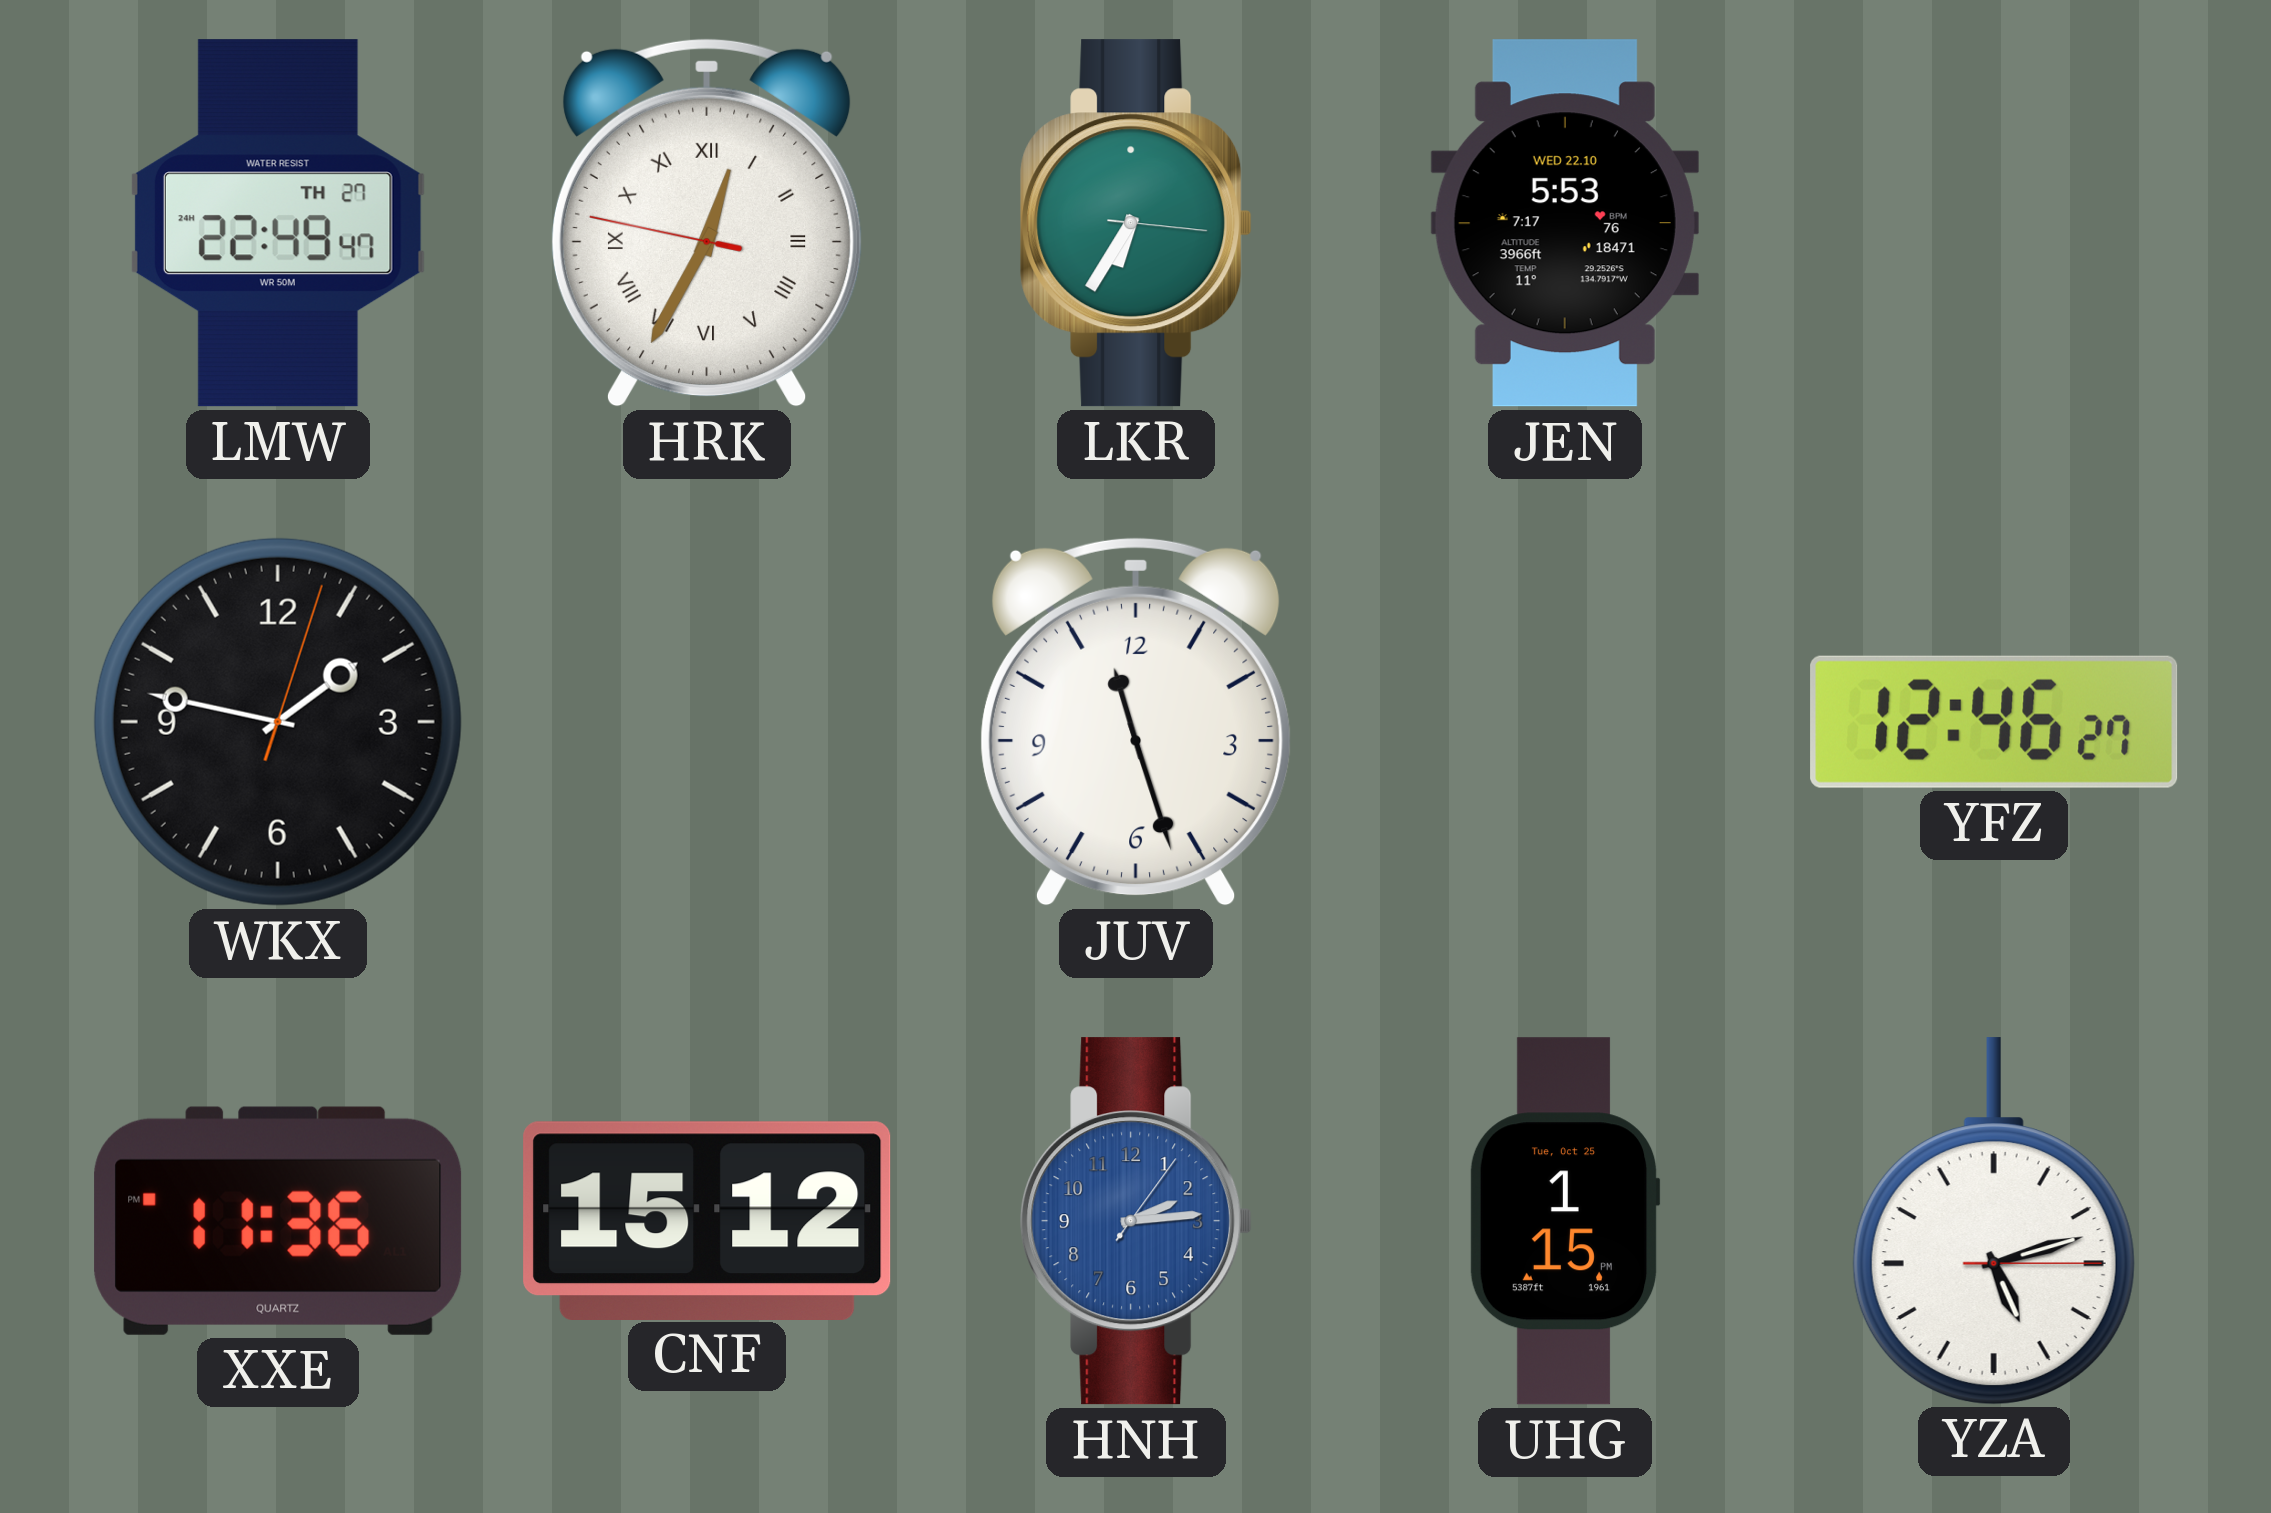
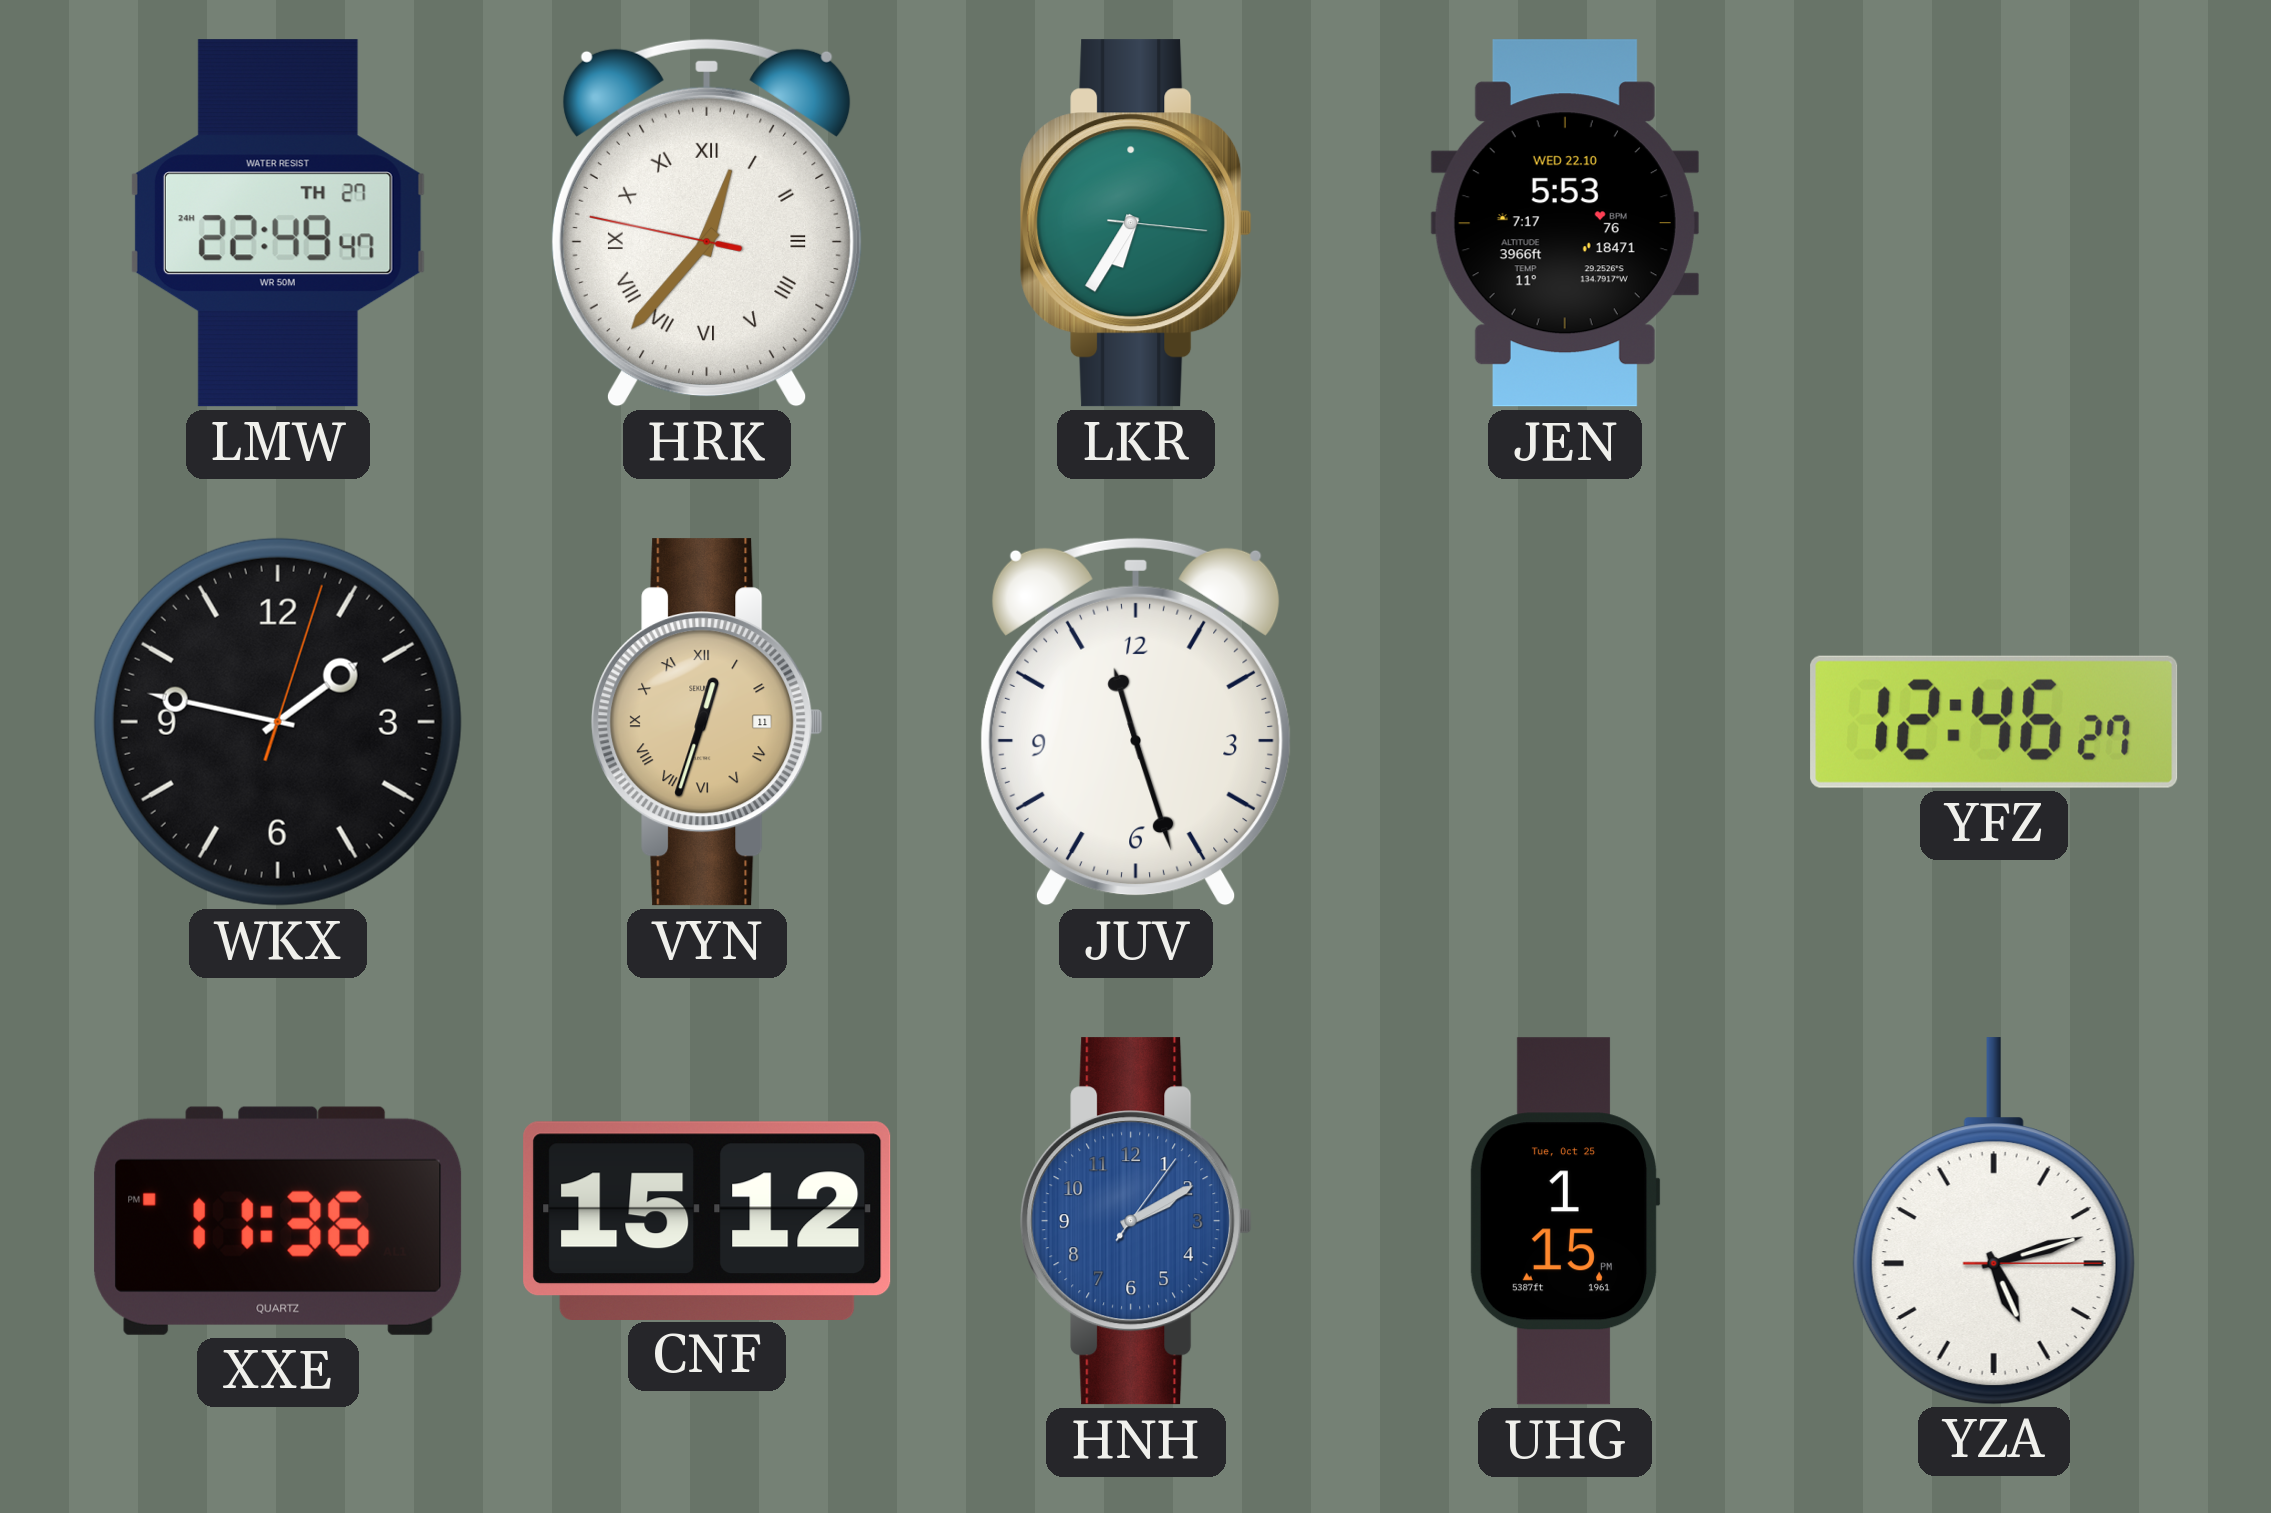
HRK: 12:34 -> 12:36 (707, 223)
VYN: none -> 12:33 (707, 722)
HNH: 2:14 -> 2:10 (1136, 1221)
